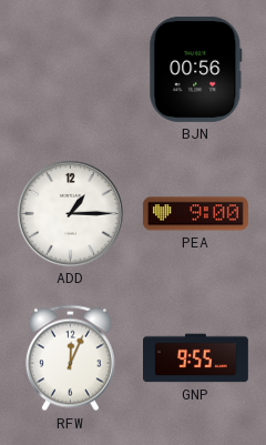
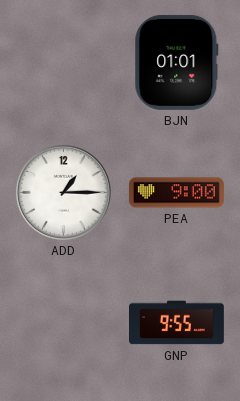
BJN: 00:56 -> 01:01 (177, 62)
RFW: 12:04 -> none (70, 358)
